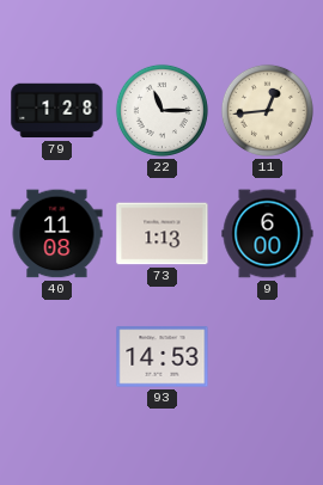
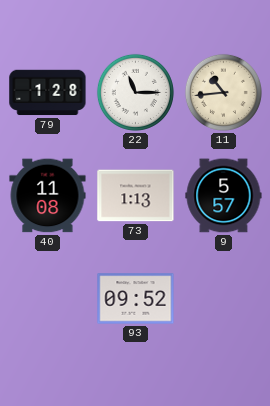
11: 12:44 -> 10:44 (223, 92)
9: 6:00 -> 5:57 (224, 196)
93: 14:53 -> 09:52 (136, 299)
